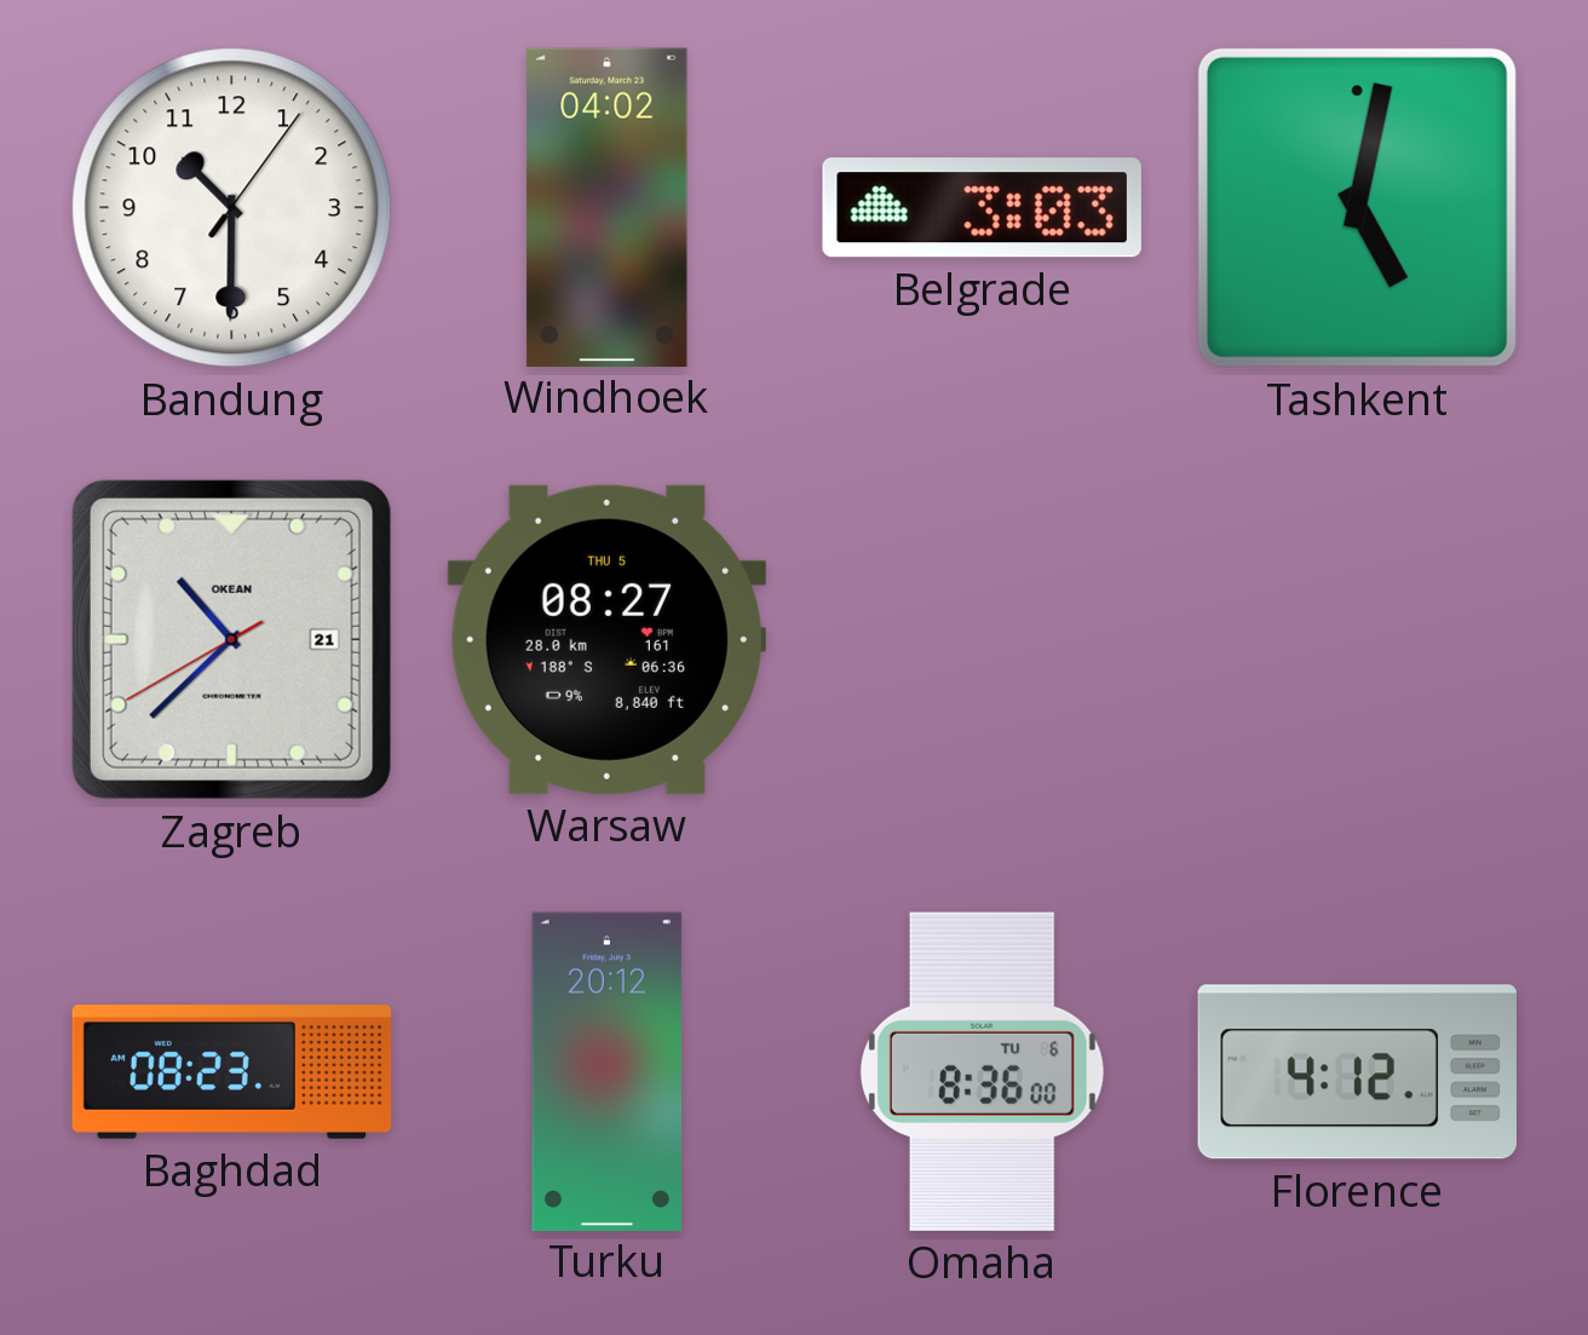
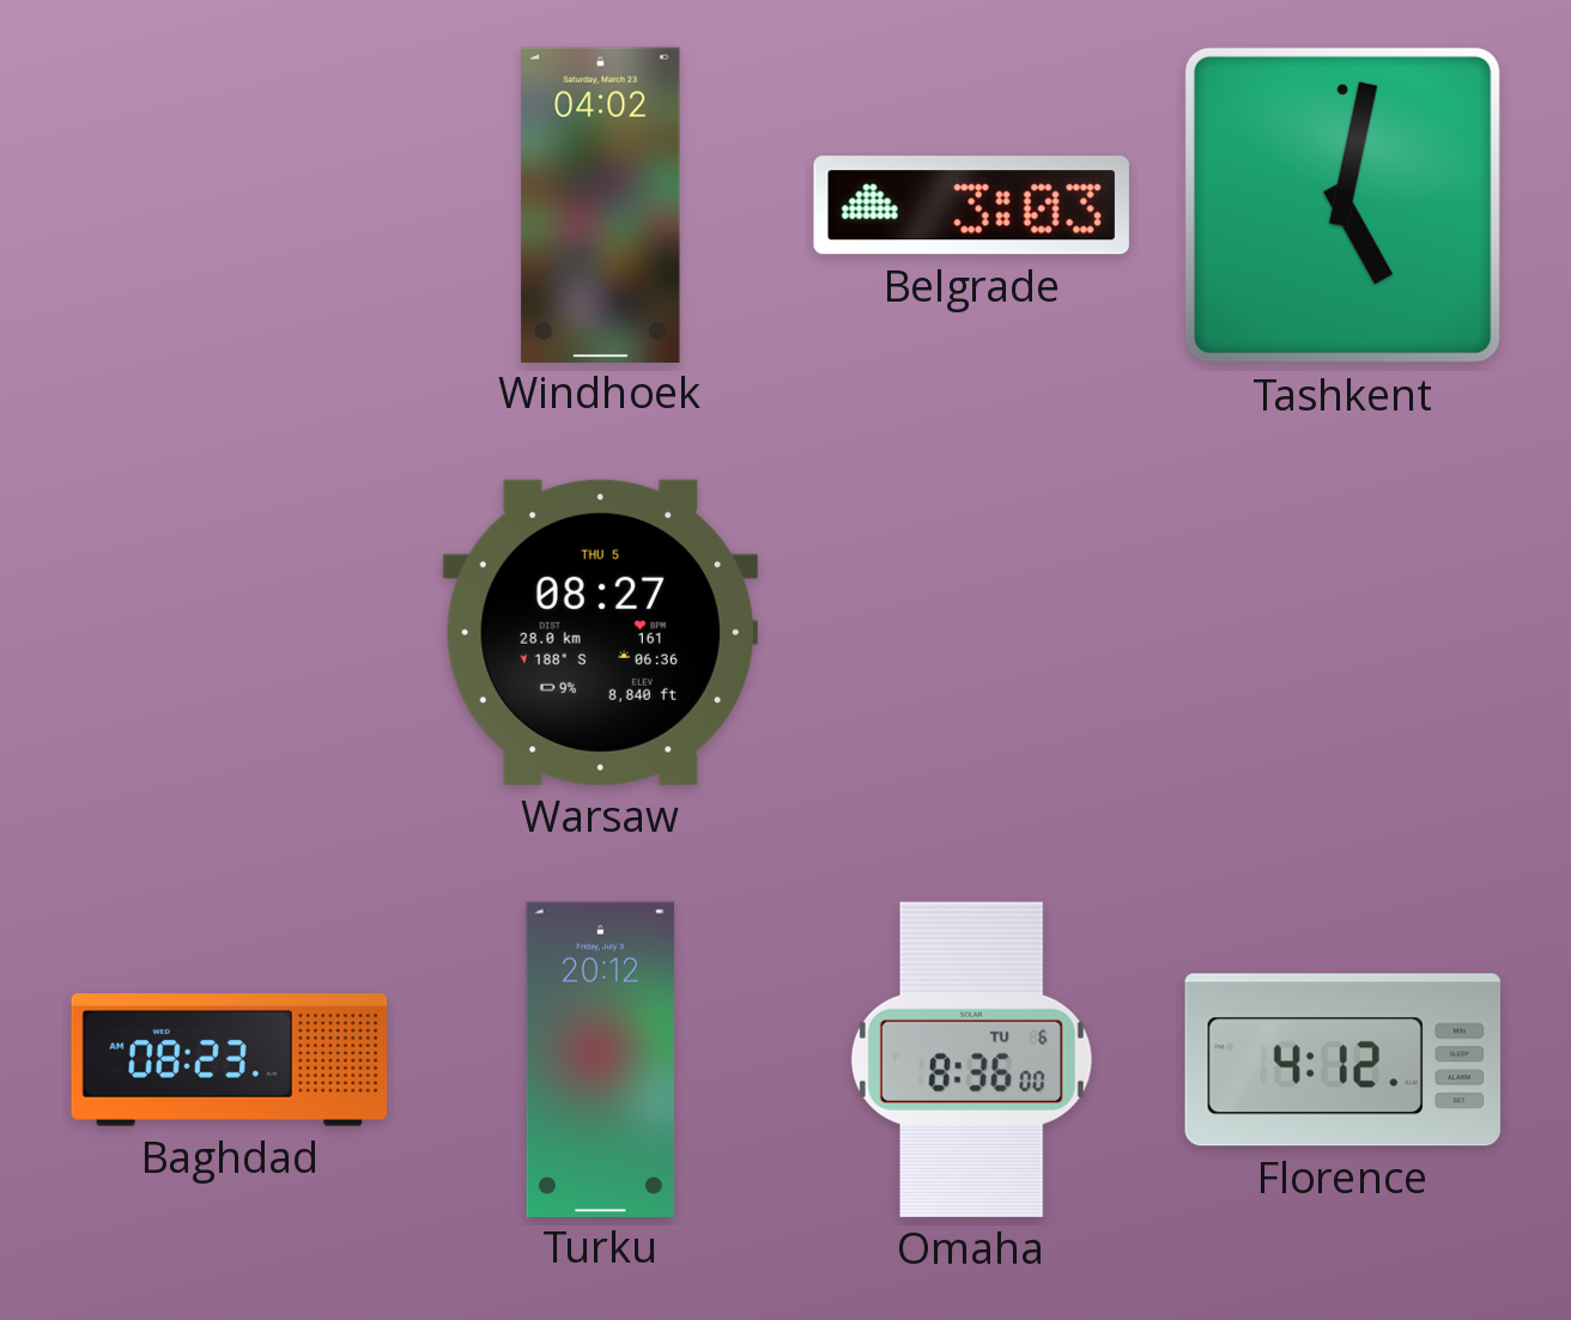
Bandung: 10:30 -> none (232, 208)
Zagreb: 10:37 -> none (231, 639)
